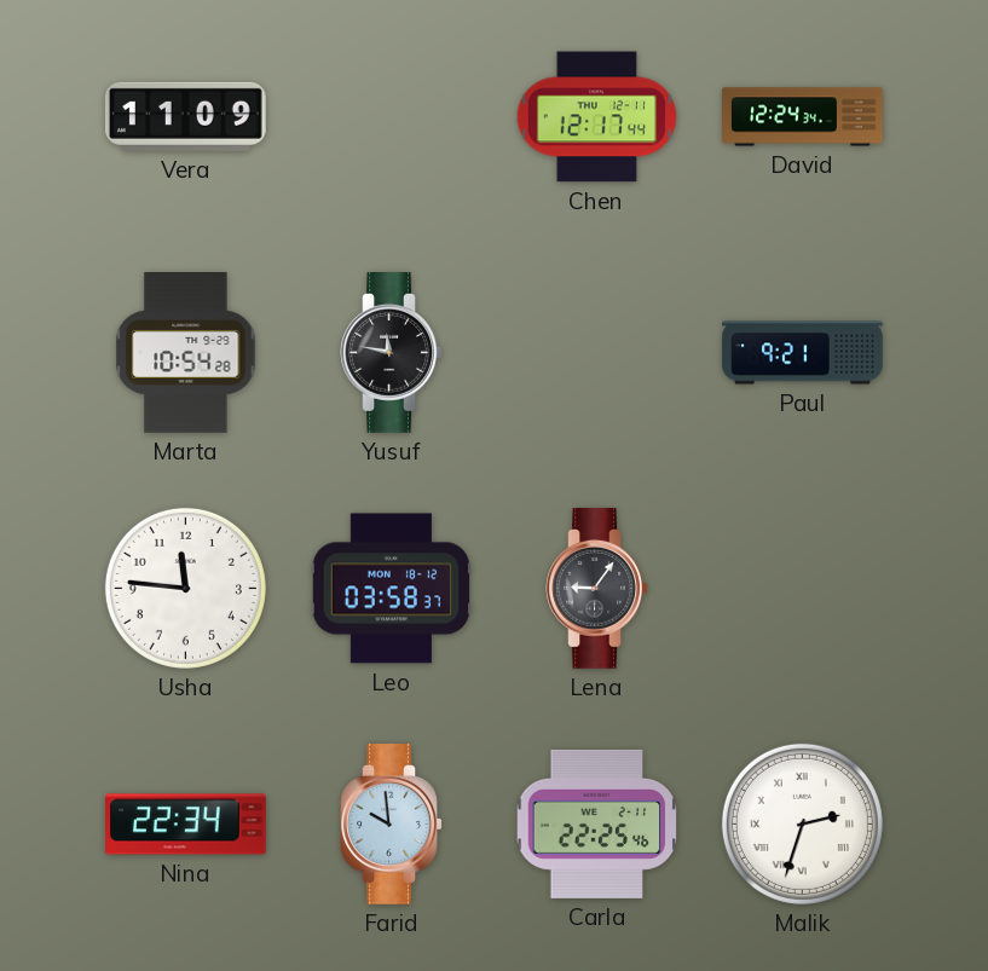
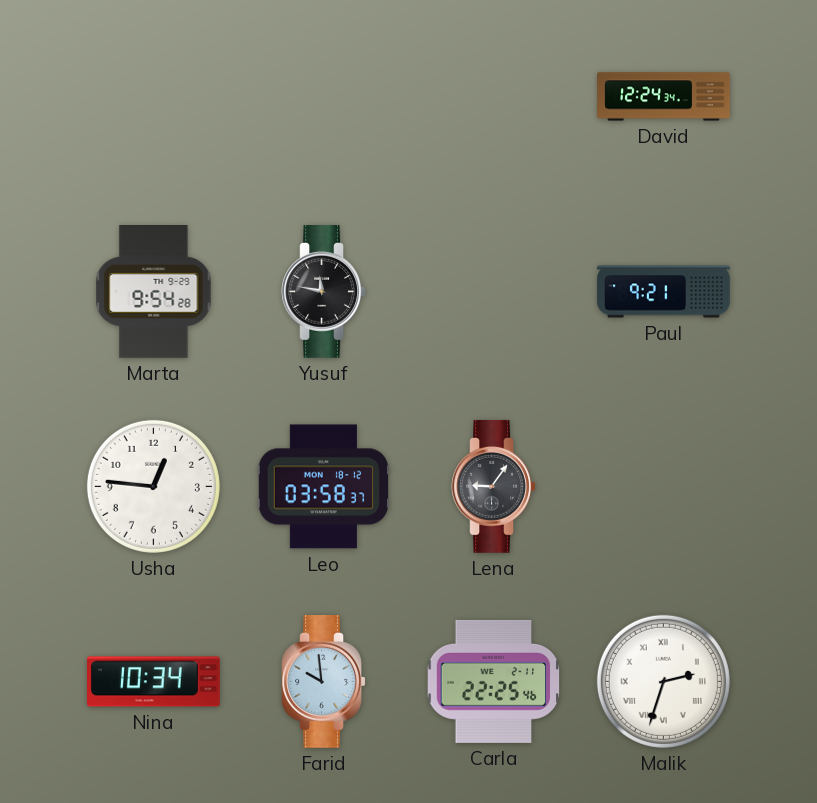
Vera: 11:09 -> none (185, 116)
Chen: 12:17 -> none (596, 117)
Marta: 10:54 -> 9:54 (154, 292)
Usha: 11:46 -> 12:46 (153, 486)
Nina: 22:34 -> 10:34 (154, 682)
